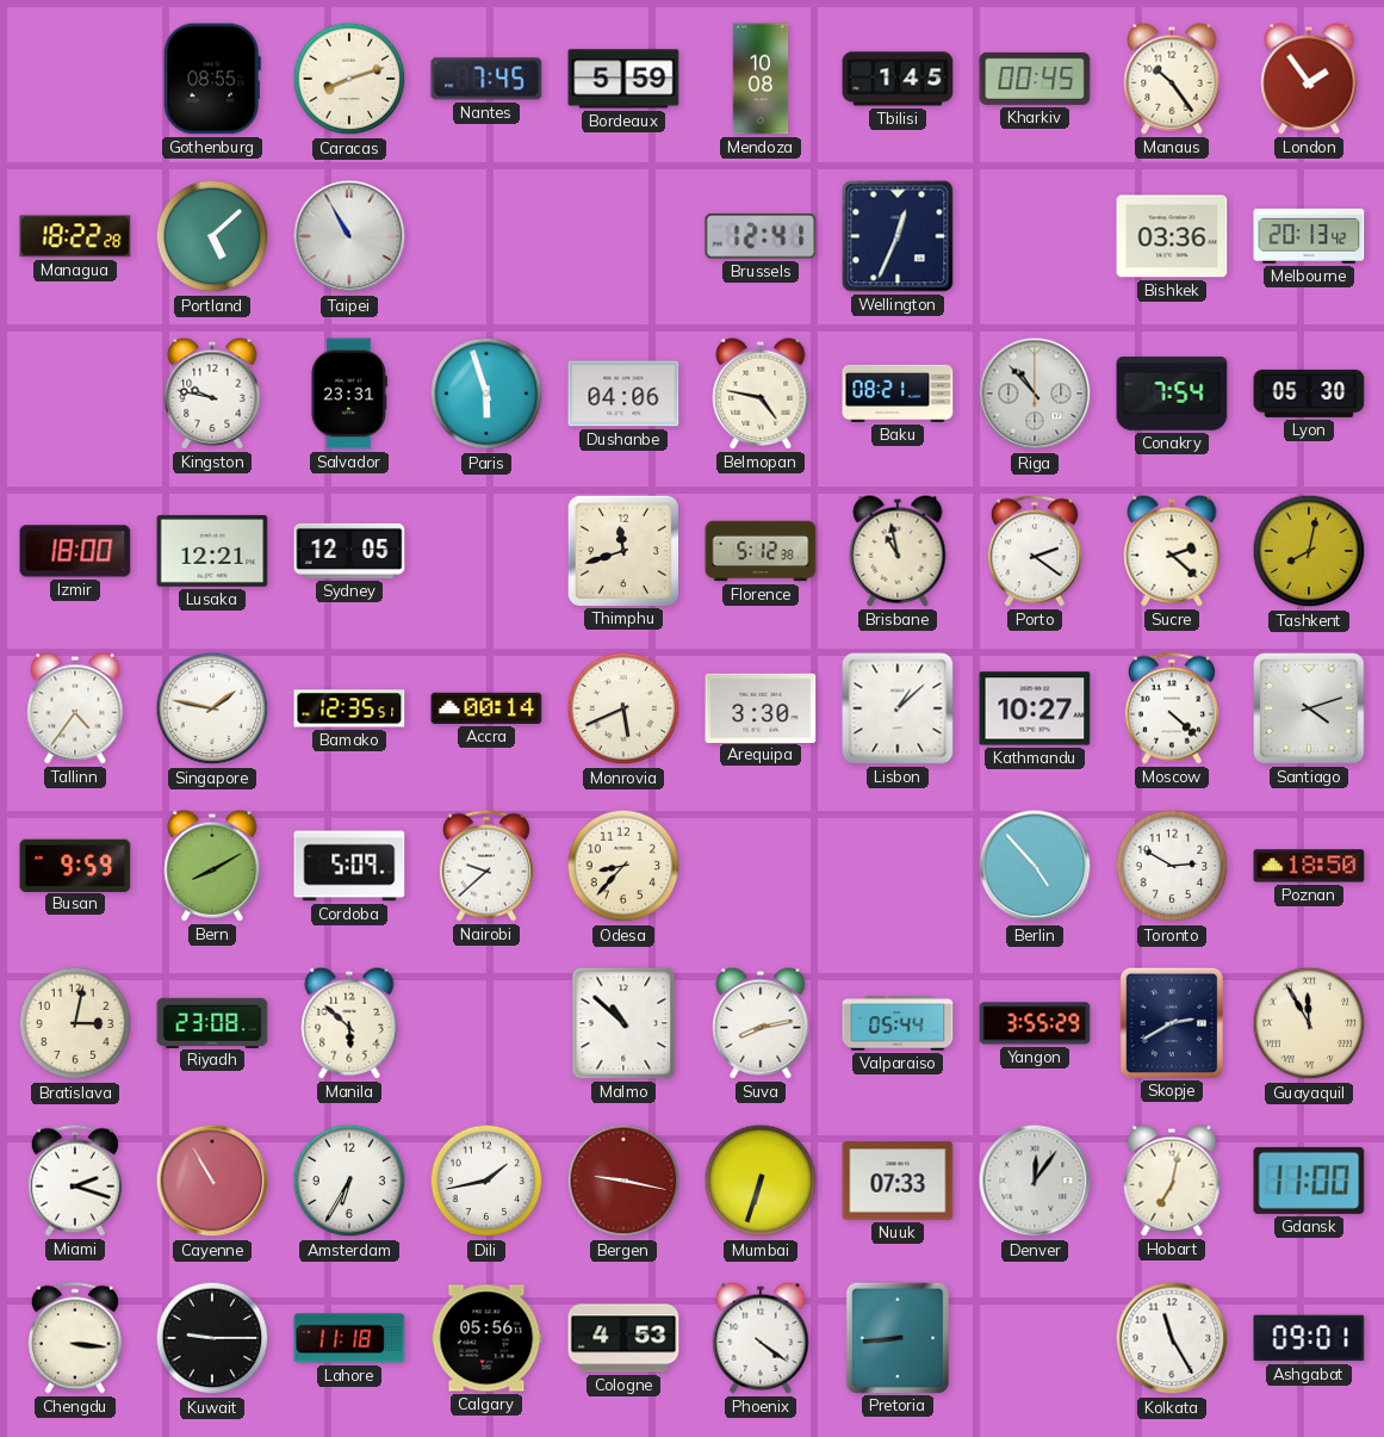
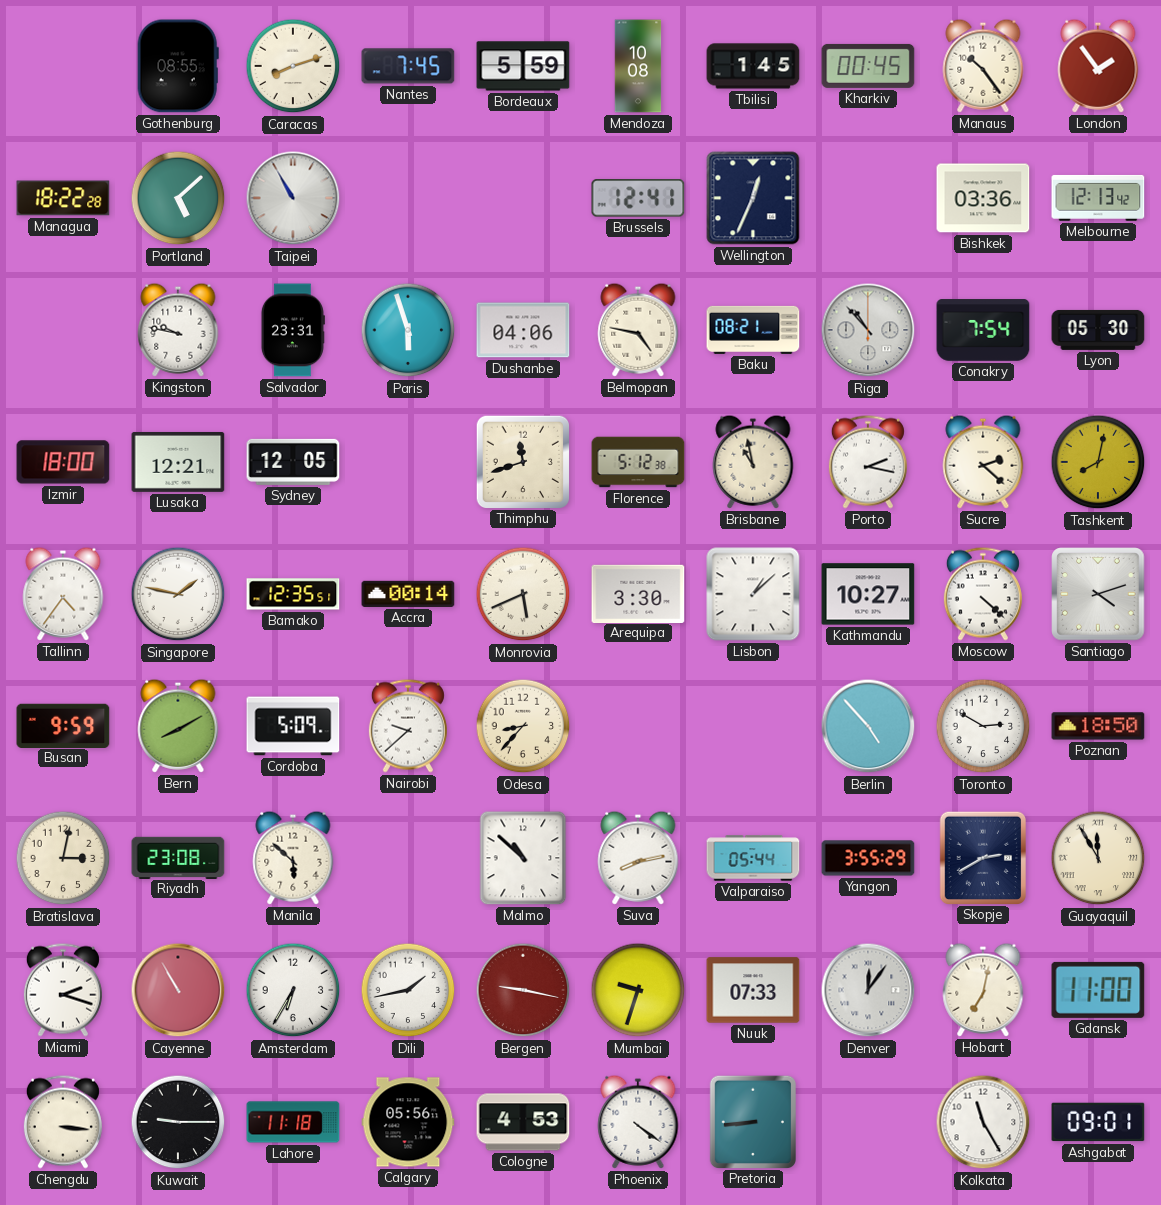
Melbourne: 20:13 -> 12:13 (1098, 198)
Porto: 2:21 -> 2:17 (868, 462)
Mumbai: 6:33 -> 9:33 (638, 990)
